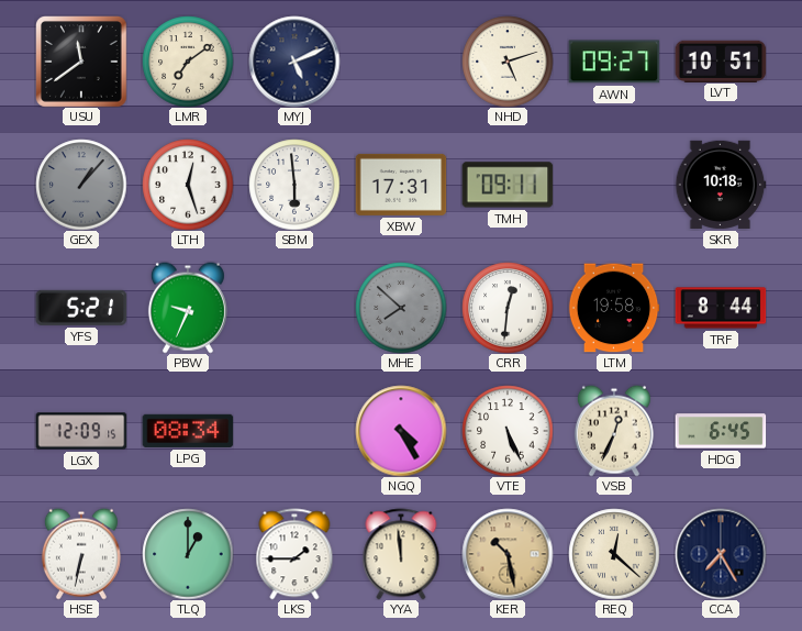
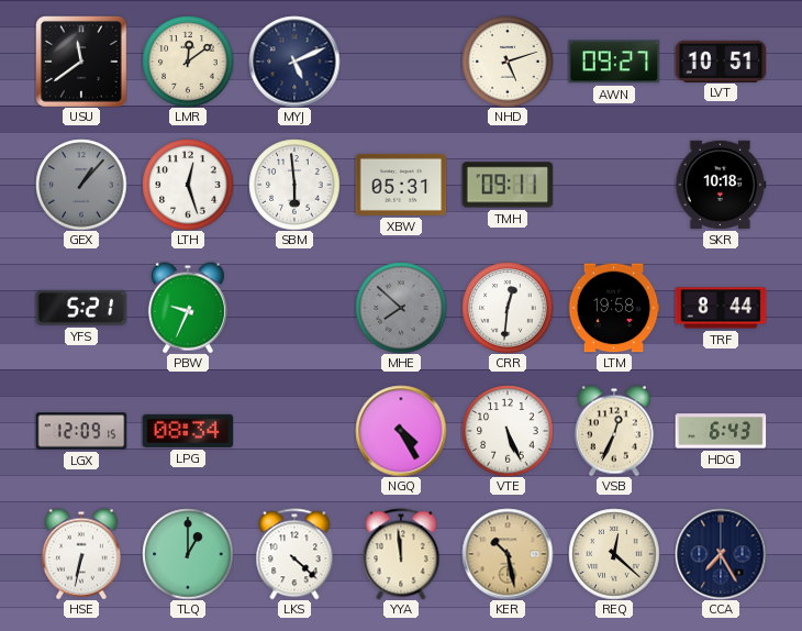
LMR: 7:09 -> 12:09 (188, 62)
XBW: 17:31 -> 05:31 (401, 185)
HDG: 6:45 -> 6:43 (721, 431)
LKS: 1:45 -> 4:22 (294, 554)
